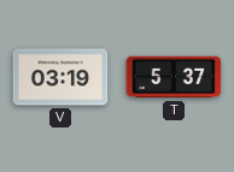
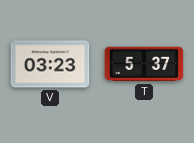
V: 03:19 -> 03:23 (50, 64)
